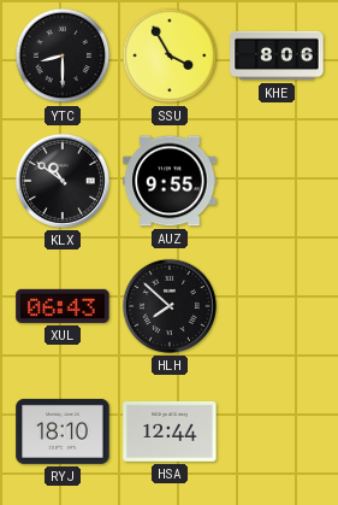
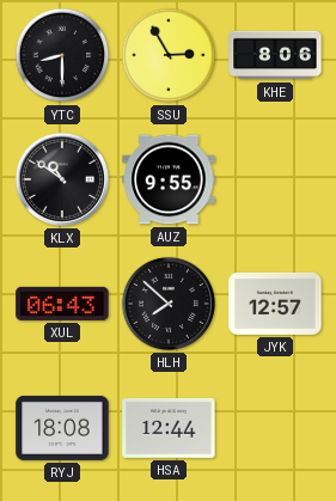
SSU: 3:55 -> 2:55 (169, 55)
JYK: none -> 12:57 (275, 304)
RYJ: 18:10 -> 18:08 (62, 428)
